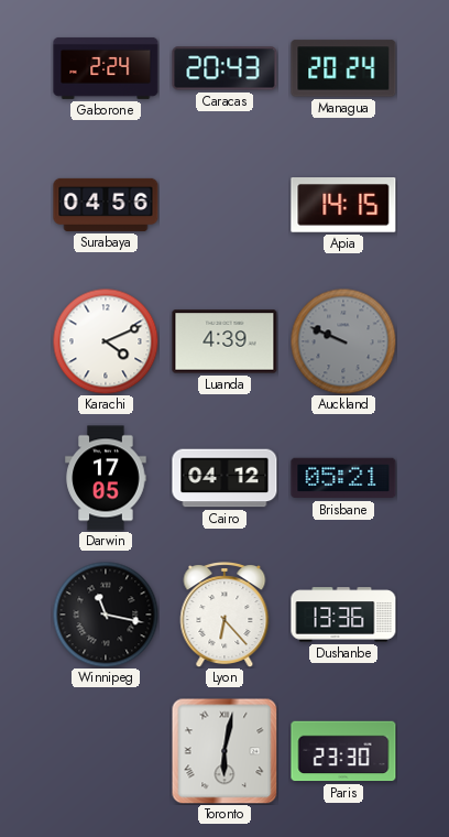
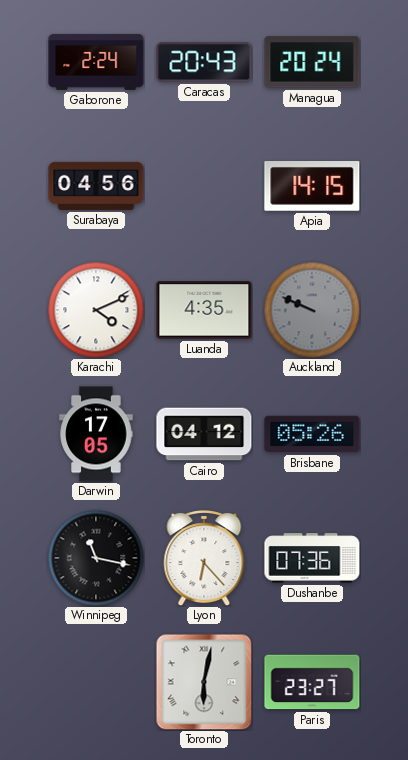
Luanda: 4:39 -> 4:35 (204, 310)
Brisbane: 05:21 -> 05:26 (312, 434)
Dushanbe: 13:36 -> 07:36 (312, 558)
Paris: 23:30 -> 23:27 (312, 682)
